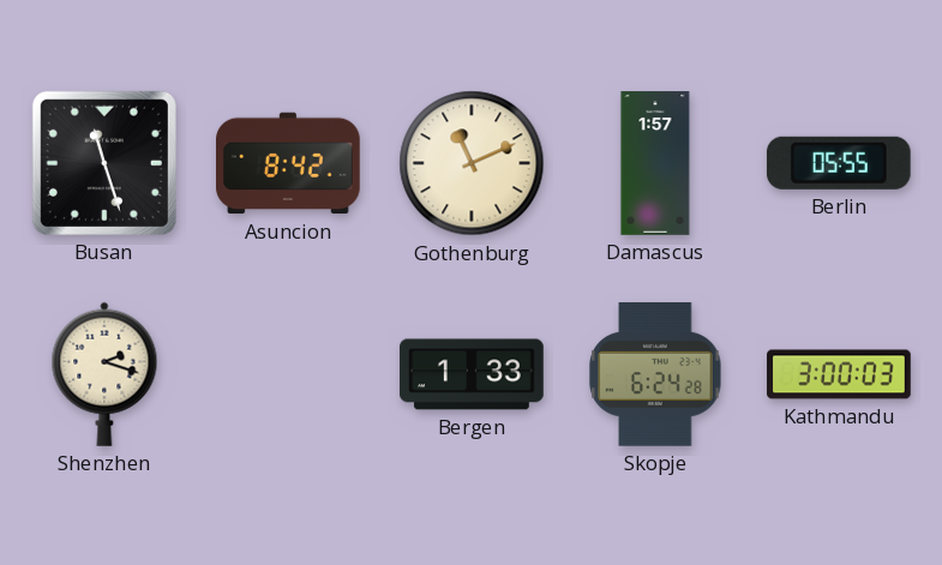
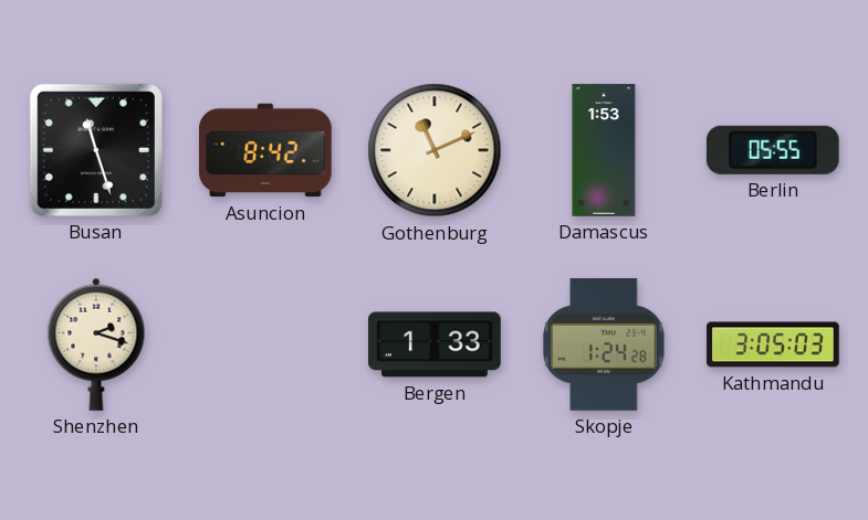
Damascus: 1:57 -> 1:53 (604, 150)
Skopje: 6:24 -> 1:24 (604, 346)
Kathmandu: 3:00 -> 3:05 (773, 344)
